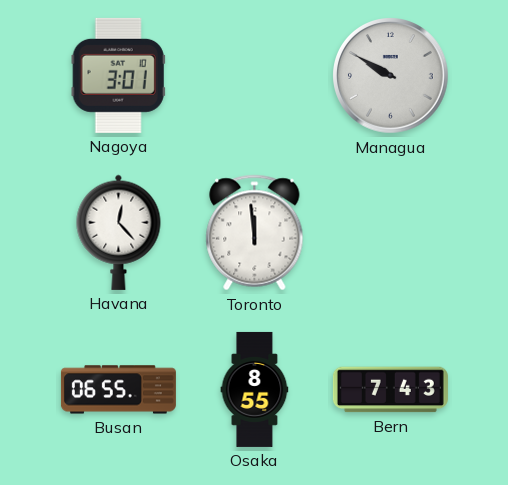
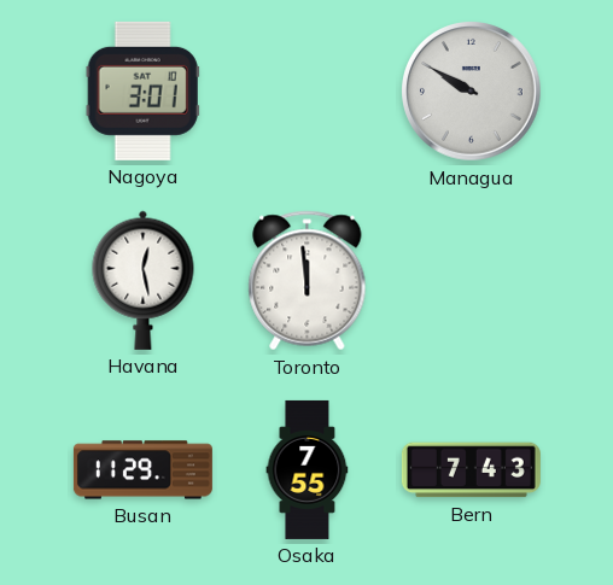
Havana: 12:23 -> 12:28 (144, 280)
Busan: 06:55 -> 11:29 (142, 470)
Osaka: 8:55 -> 7:55 (308, 469)
